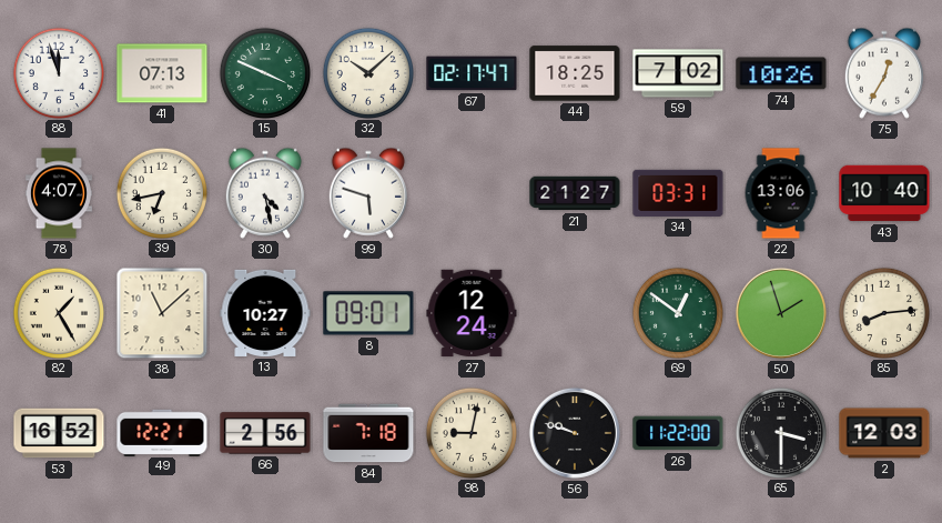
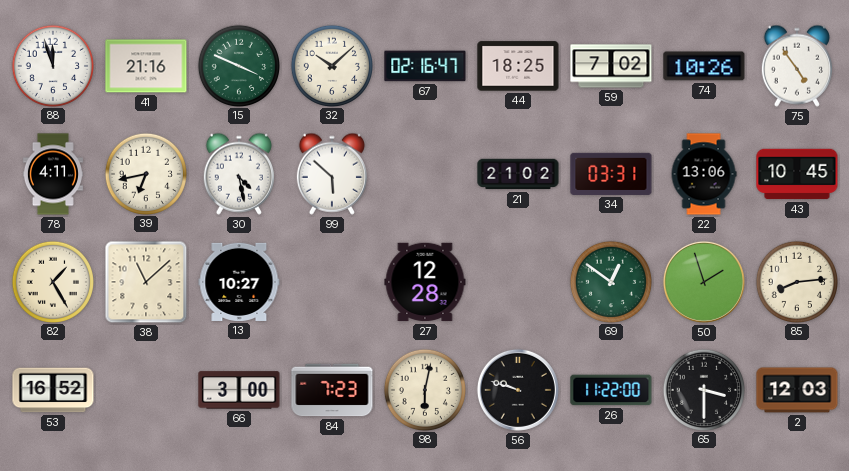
41: 07:13 -> 21:16 (146, 66)
67: 02:17 -> 02:16 (425, 66)
75: 12:35 -> 4:54 (797, 66)
78: 4:07 -> 4:11 (53, 174)
99: 5:48 -> 5:52 (332, 174)
21: 21:27 -> 21:02 (518, 174)
43: 10:40 -> 10:45 (797, 174)
8: 09:01 -> none (368, 313)
27: 12:24 -> 12:28 (425, 282)
49: 12:21 -> none (162, 432)
66: 2:56 -> 3:00 (239, 390)
84: 7:18 -> 7:23 (332, 390)
98: 9:02 -> 6:02 (424, 389)
